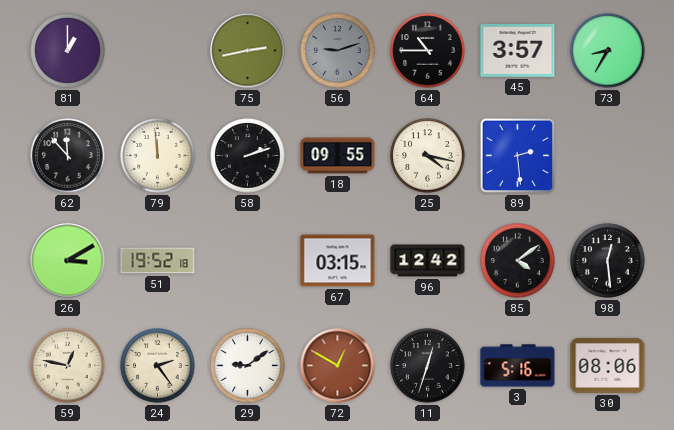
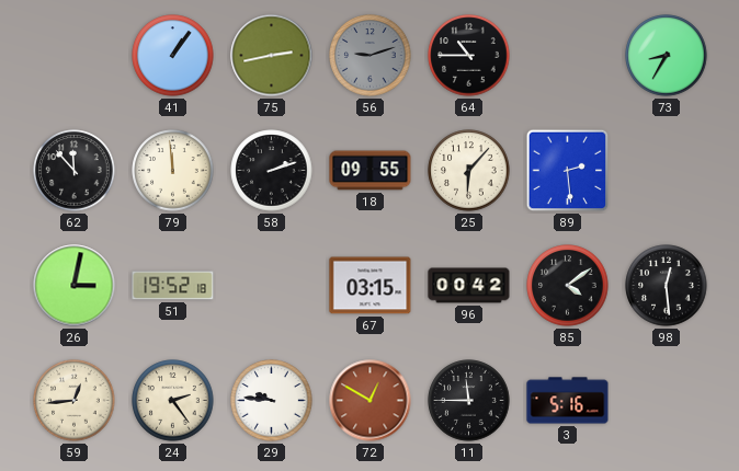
81: 1:00 -> none (68, 51)
41: none -> 1:06 (173, 56)
45: 3:57 -> none (518, 51)
25: 4:17 -> 6:07 (469, 171)
26: 3:10 -> 3:02 (75, 286)
96: 12:42 -> 00:42 (469, 286)
59: 12:47 -> 12:44 (75, 401)
29: 9:09 -> 9:46 (272, 401)
11: 12:33 -> 11:45 (469, 401)
30: 08:06 -> none (608, 365)
